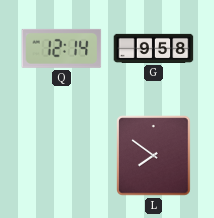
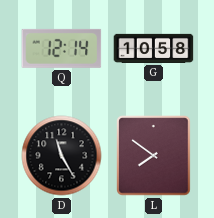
G: 9:58 -> 10:58 (154, 48)
D: none -> 11:25 (62, 156)
